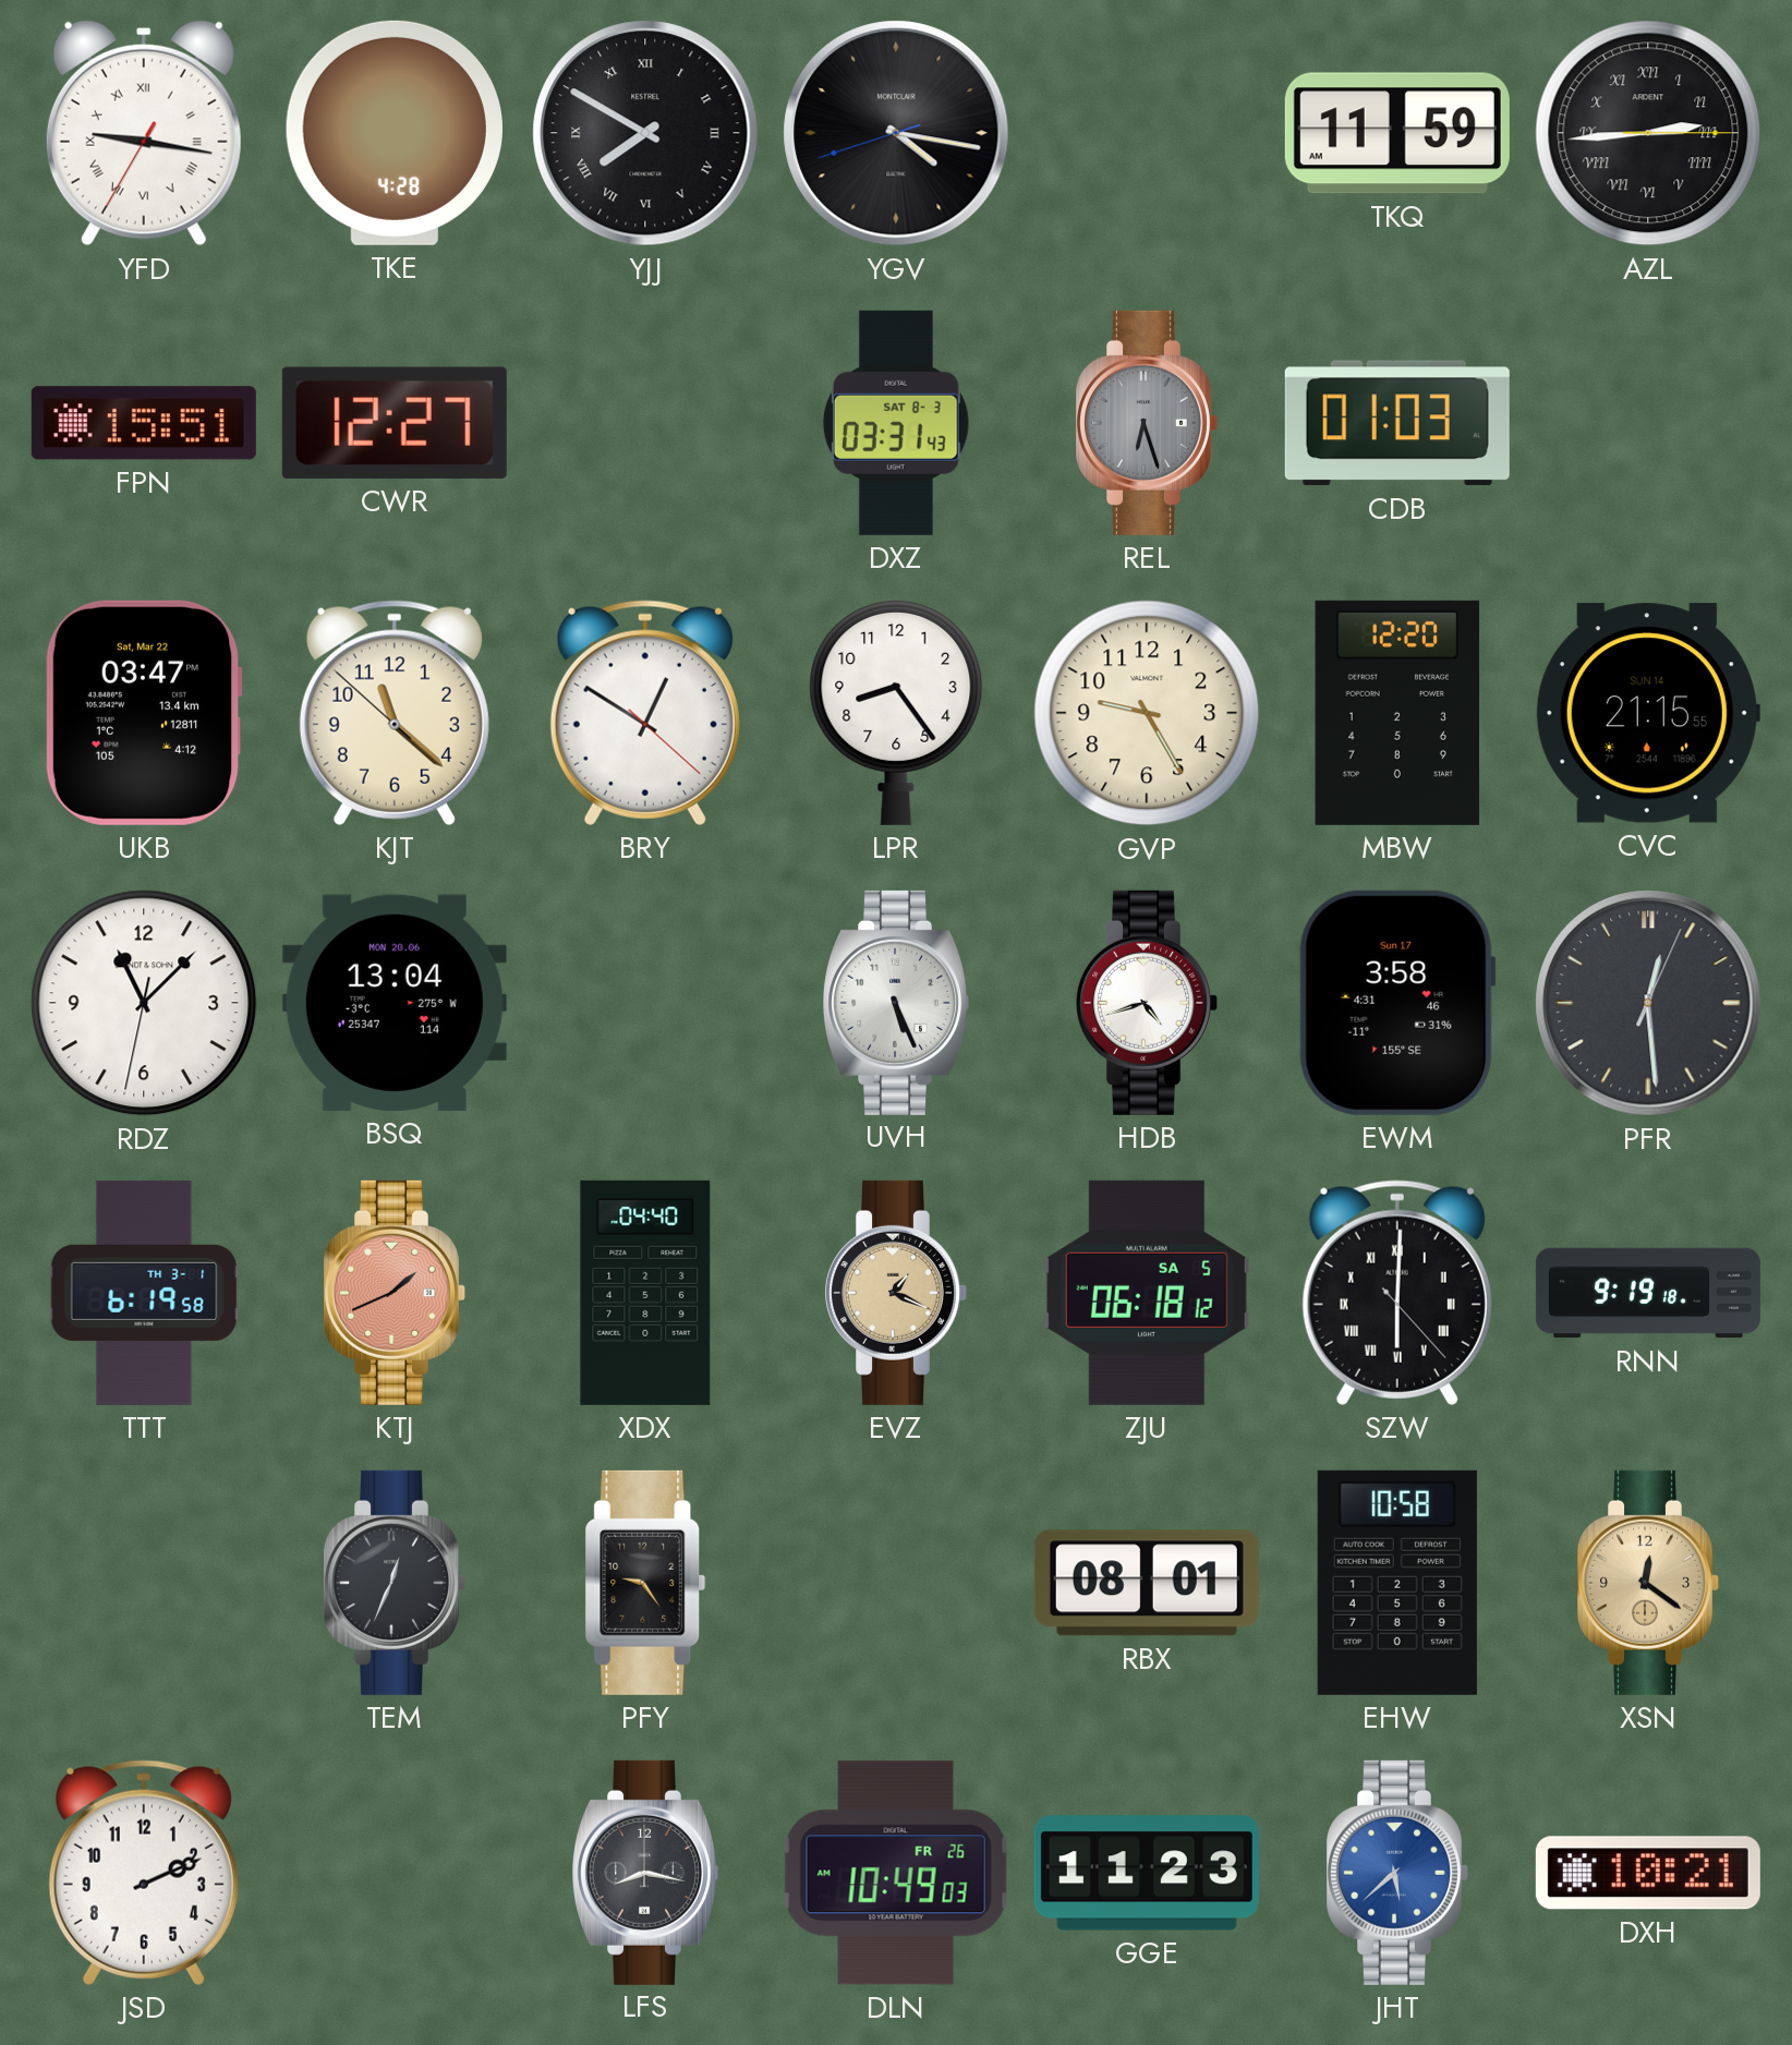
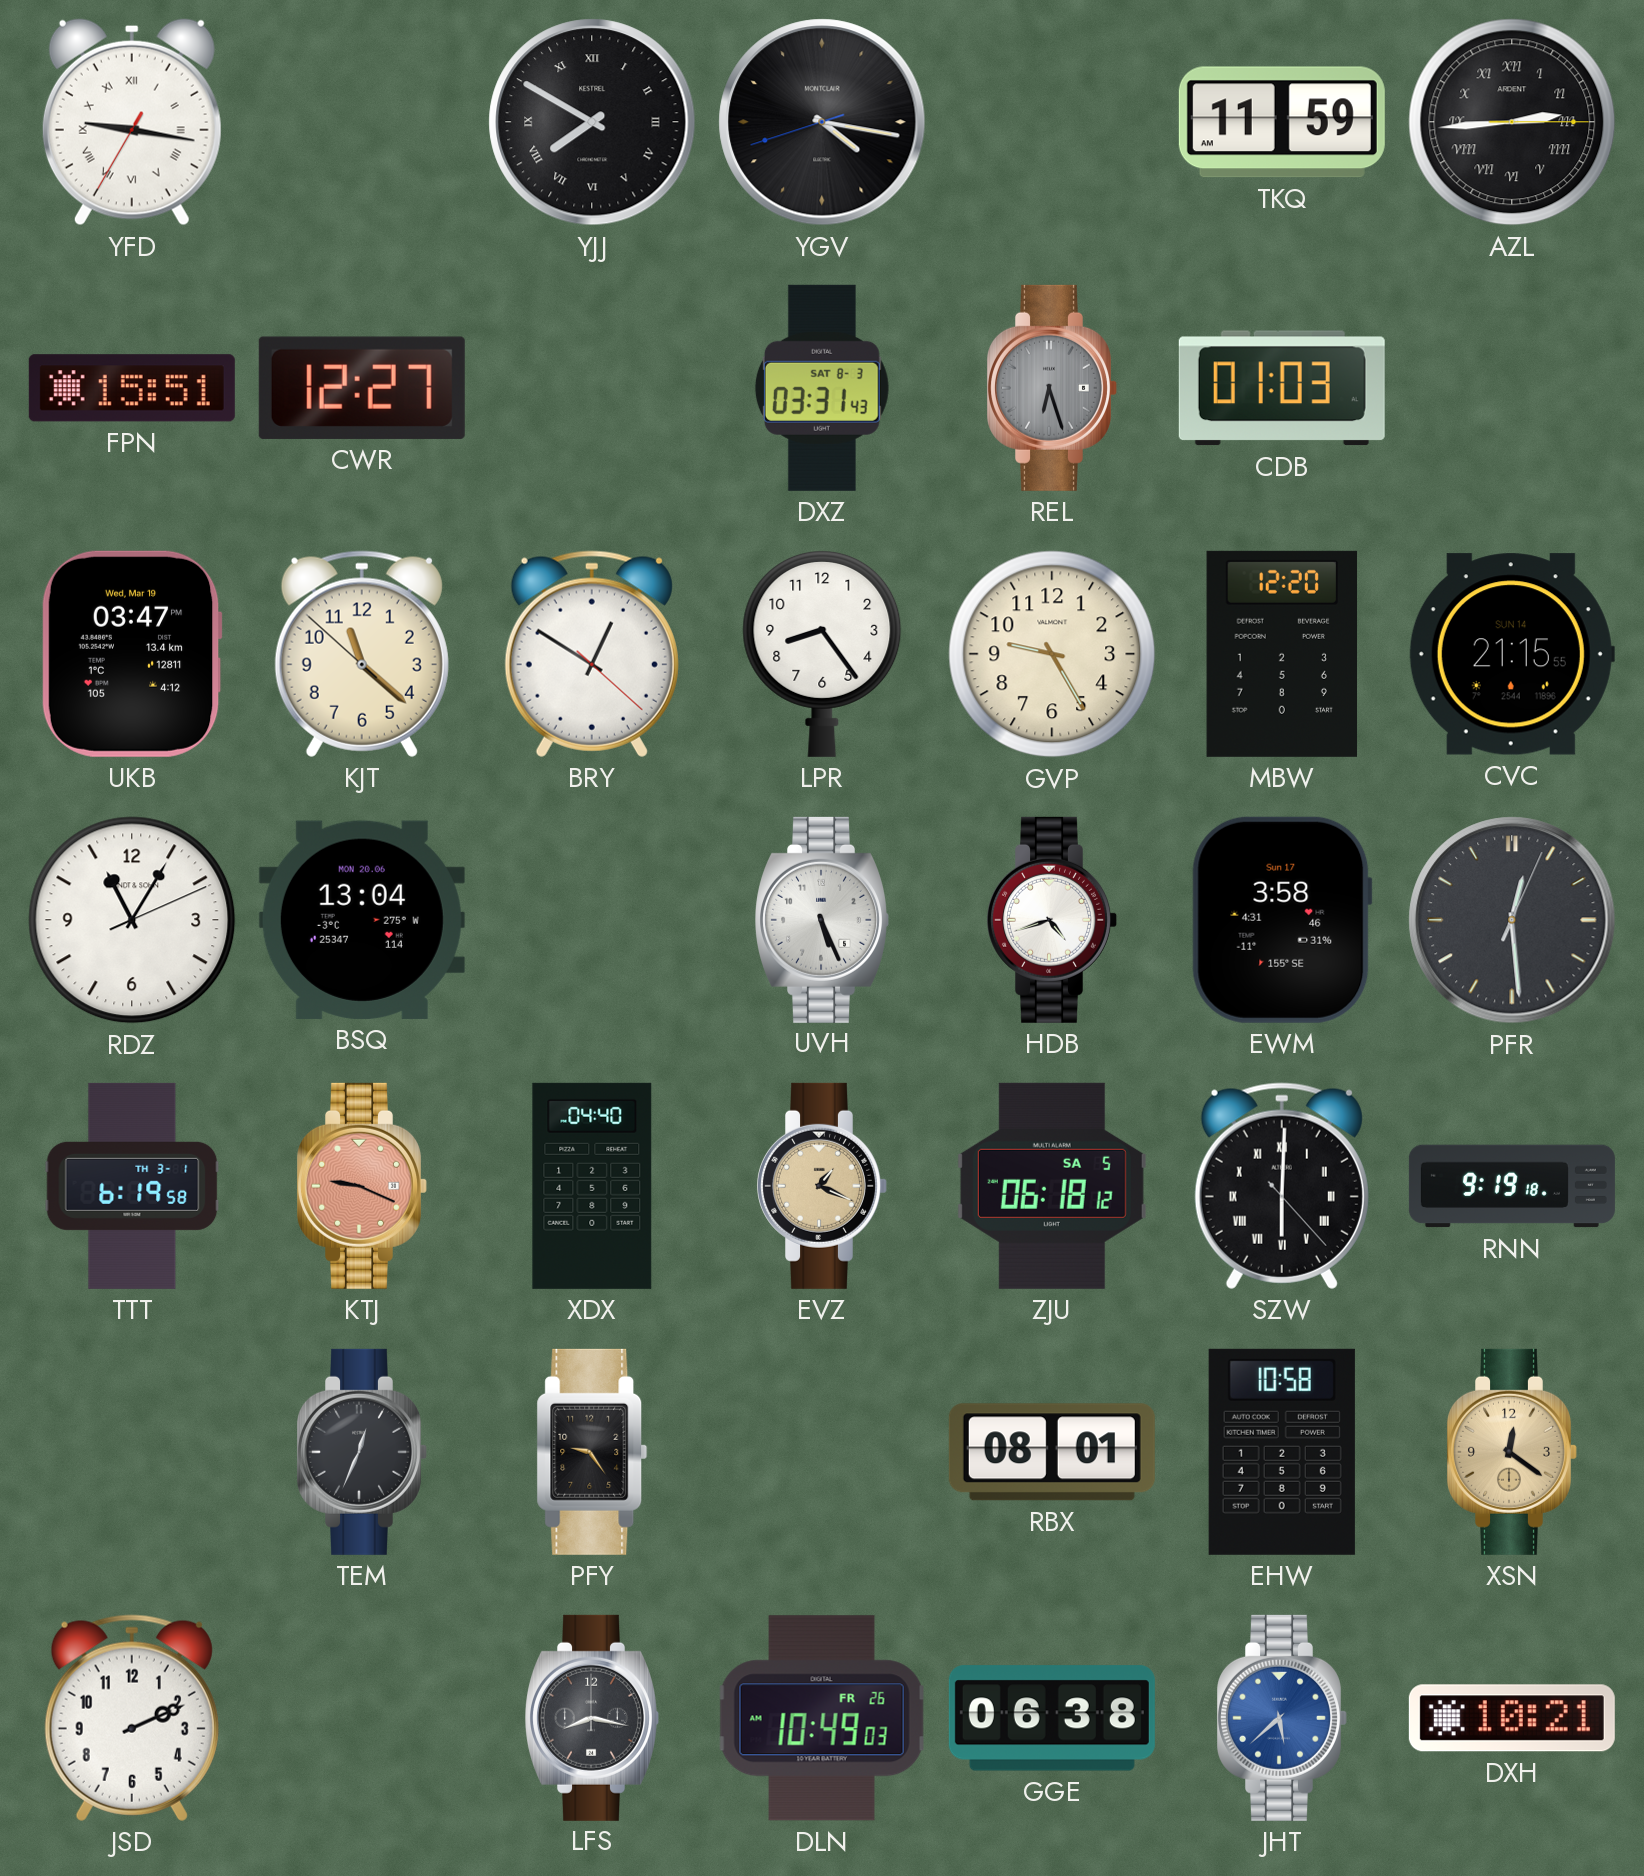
TKE: 4:28 -> none (395, 133)
UKB date: Sat, Mar 22 -> Wed, Mar 19 (132, 654)
RDZ: 11:07 -> 11:05 (132, 920)
KTJ: 1:41 -> 9:19 (363, 1186)
GGE: 11:23 -> 06:38 (1052, 1718)
